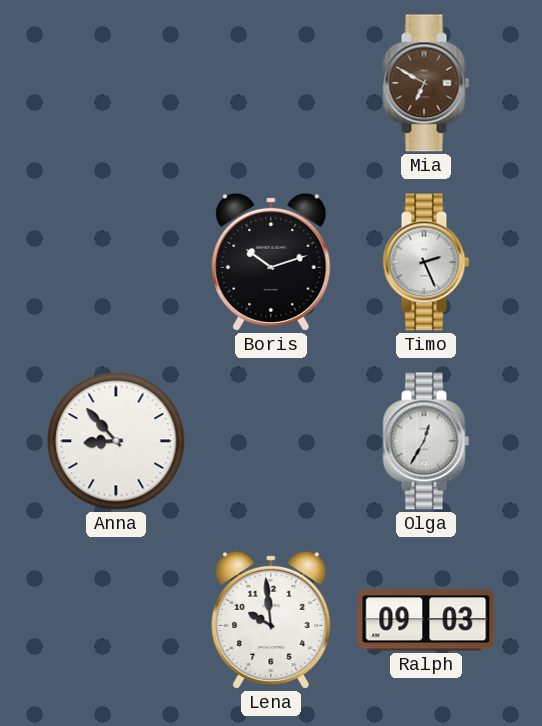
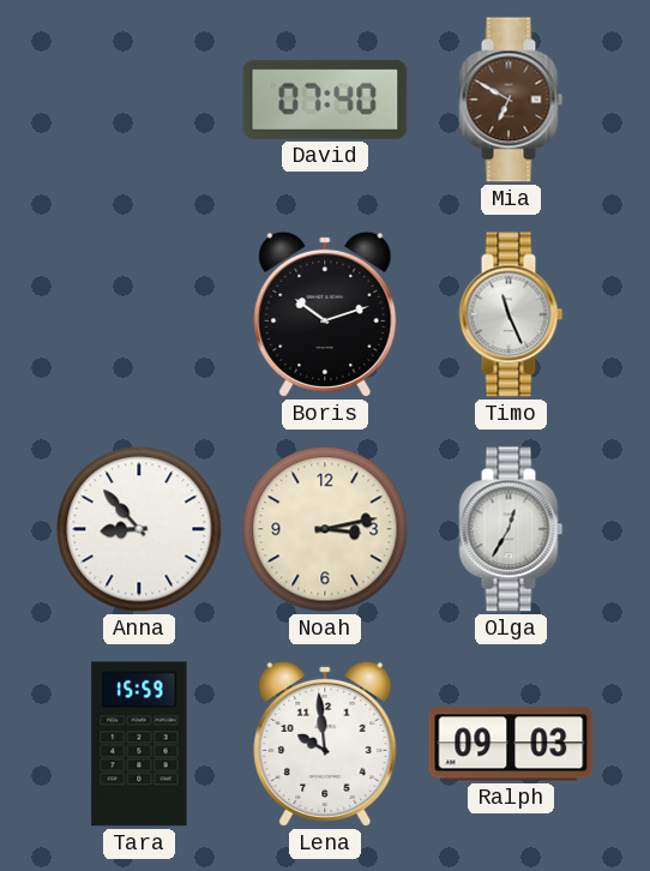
David: none -> 07:40 (325, 100)
Timo: 2:26 -> 11:26 (511, 314)
Noah: none -> 3:13 (325, 529)
Tara: none -> 15:59 (139, 744)
